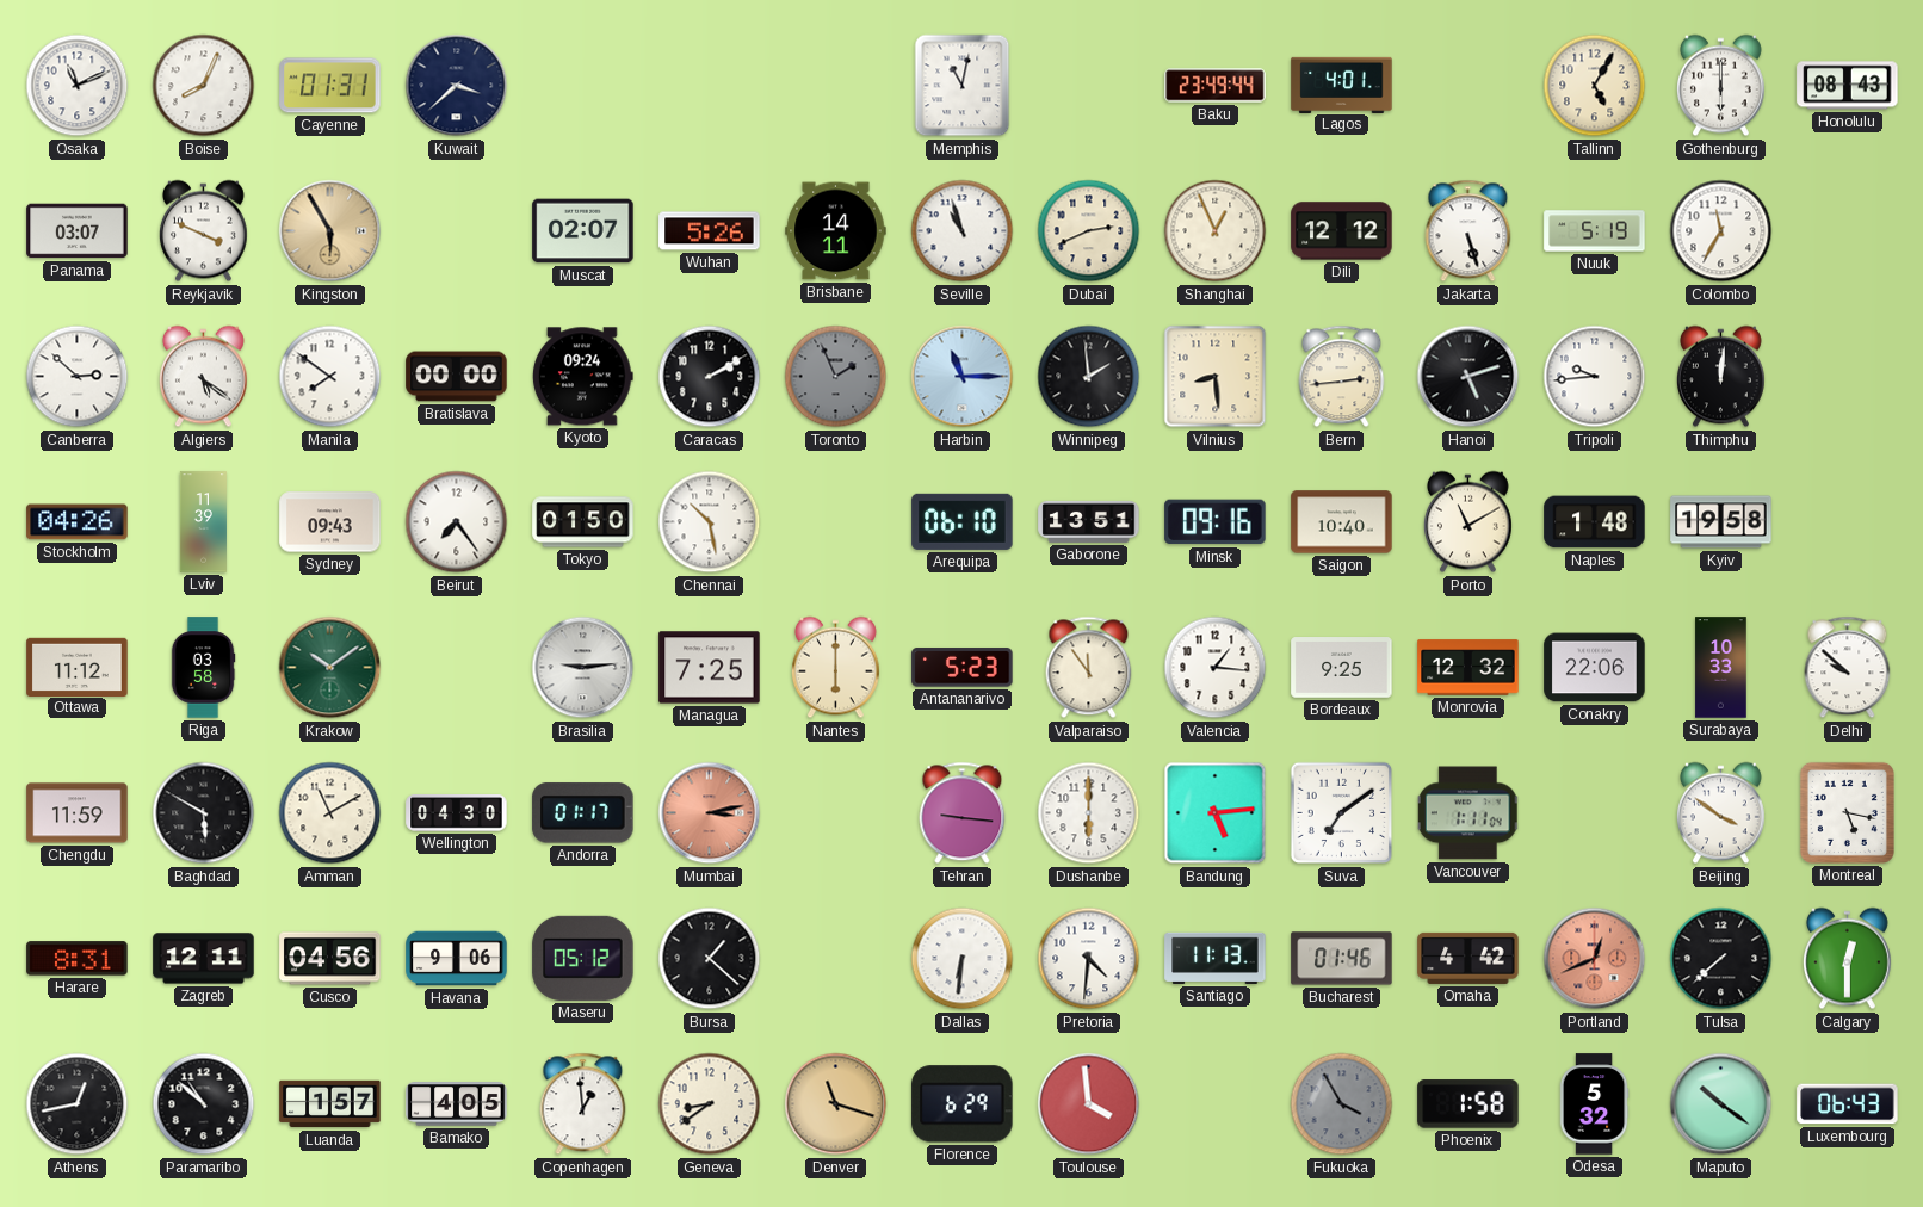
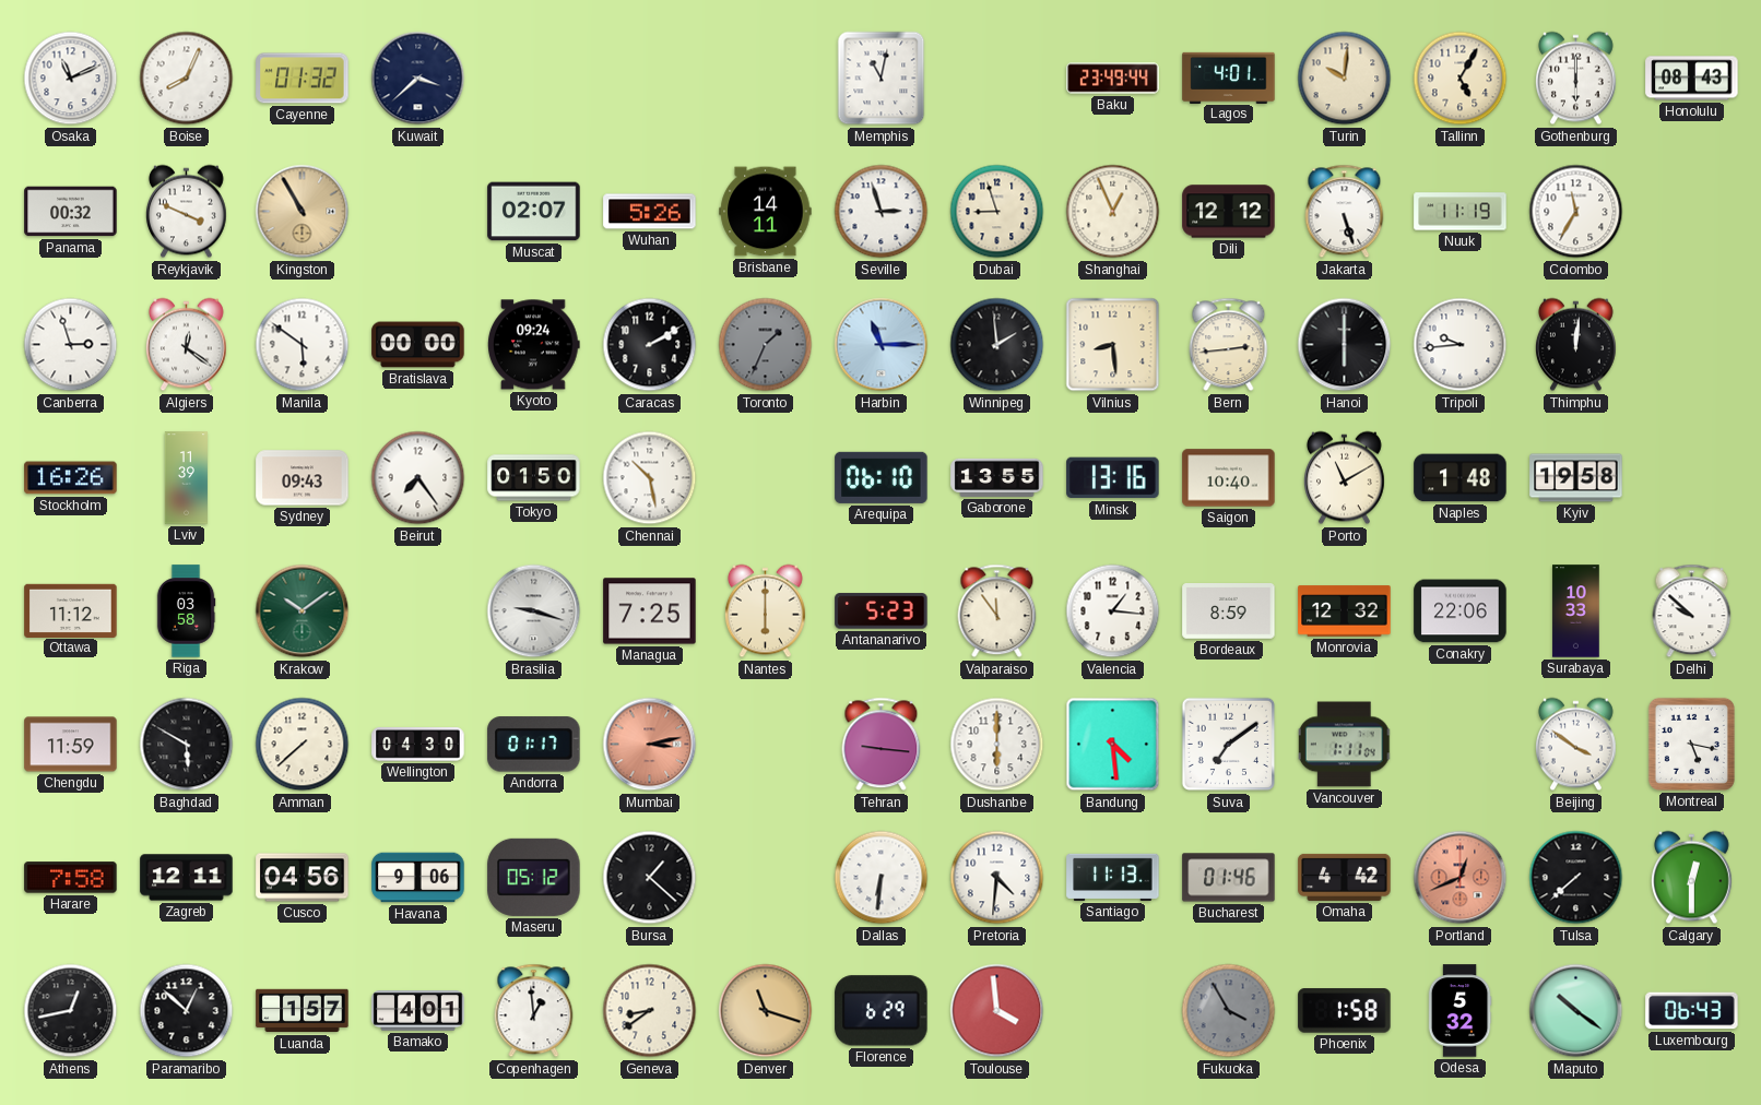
Cayenne: 01:31 -> 01:32 (303, 79)
Turin: none -> 10:01 (1345, 79)
Panama: 03:07 -> 00:32 (71, 212)
Kingston: 5:55 -> 10:55 (303, 212)
Seville: 10:57 -> 2:57 (882, 212)
Dubai: 2:41 -> 8:57 (997, 212)
Nuuk: 5:19 -> 11:19 (1461, 212)
Canberra: 2:52 -> 2:57 (71, 345)
Algiers: 5:21 -> 12:21 (187, 345)
Manila: 7:51 -> 5:51 (303, 345)
Toronto: 1:56 -> 1:34 (766, 345)
Hanoi: 5:12 -> 6:00 (1345, 345)
Stockholm: 04:26 -> 16:26 (71, 478)
Gaborone: 13:51 -> 13:55 (997, 477)
Minsk: 09:16 -> 13:16 (1113, 478)
Brasilia: 9:14 -> 9:18 (534, 611)
Bordeaux: 9:25 -> 8:59 (1229, 611)
Amman: 11:10 -> 7:38 (303, 745)
Bandung: 5:14 -> 4:29 (1113, 745)
Harare: 8:31 -> 7:58 (71, 878)
Paramaribo: 10:52 -> 12:52 (187, 1011)
Bamako: 4:05 -> 4:01 (418, 1011)
